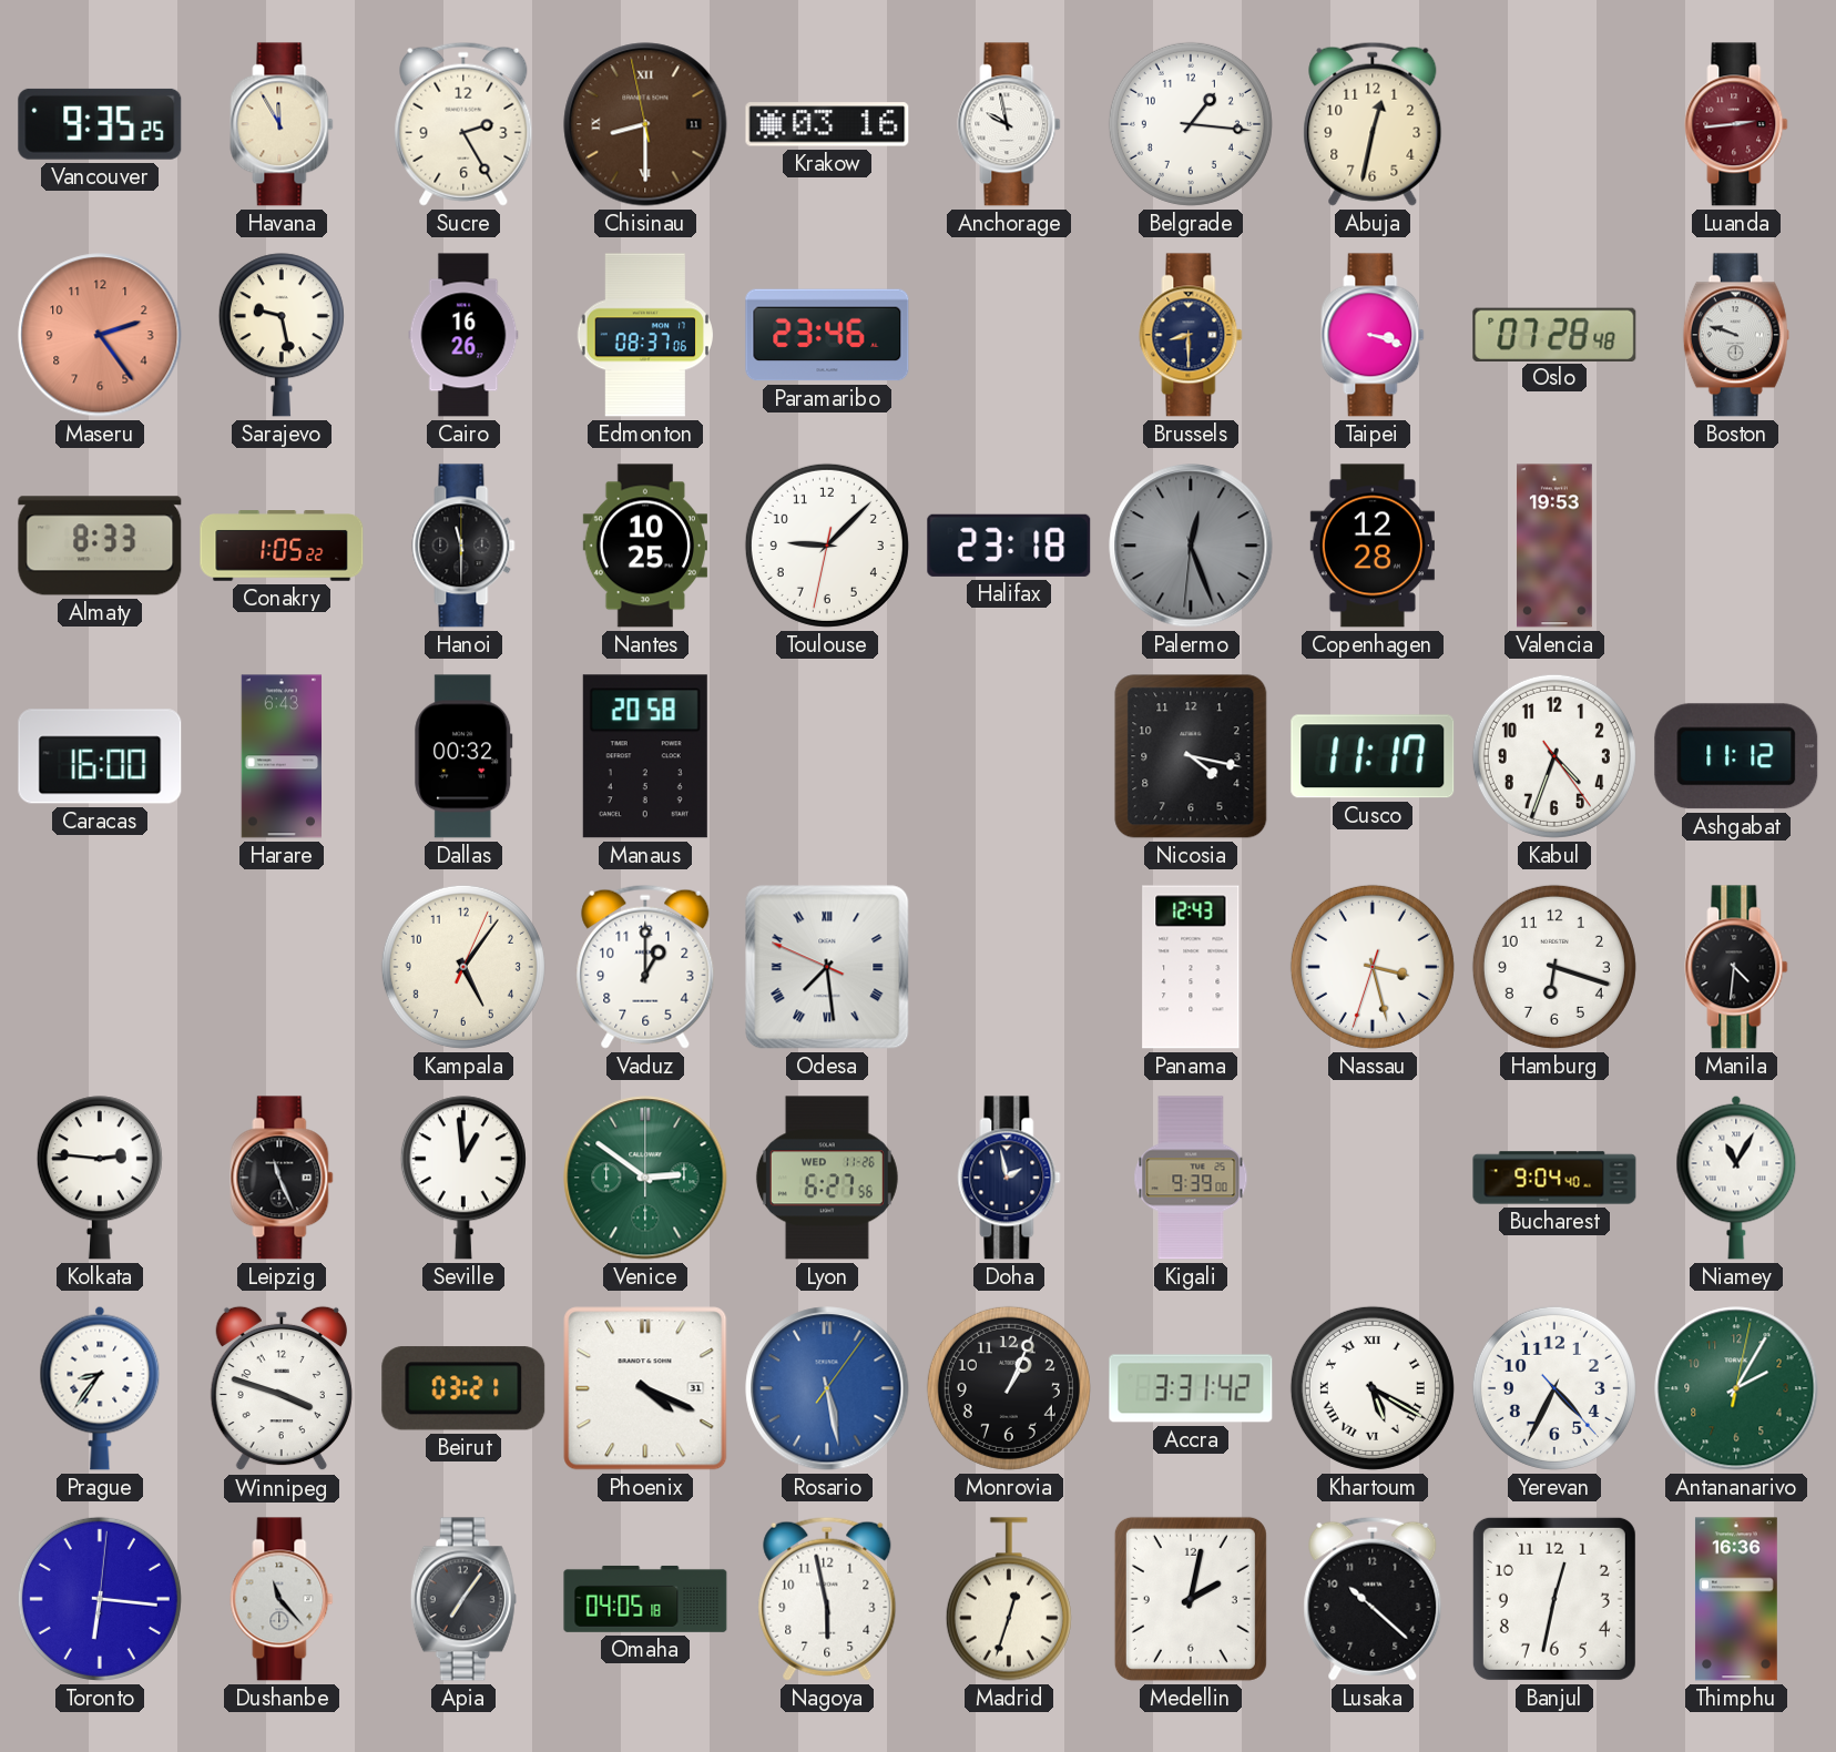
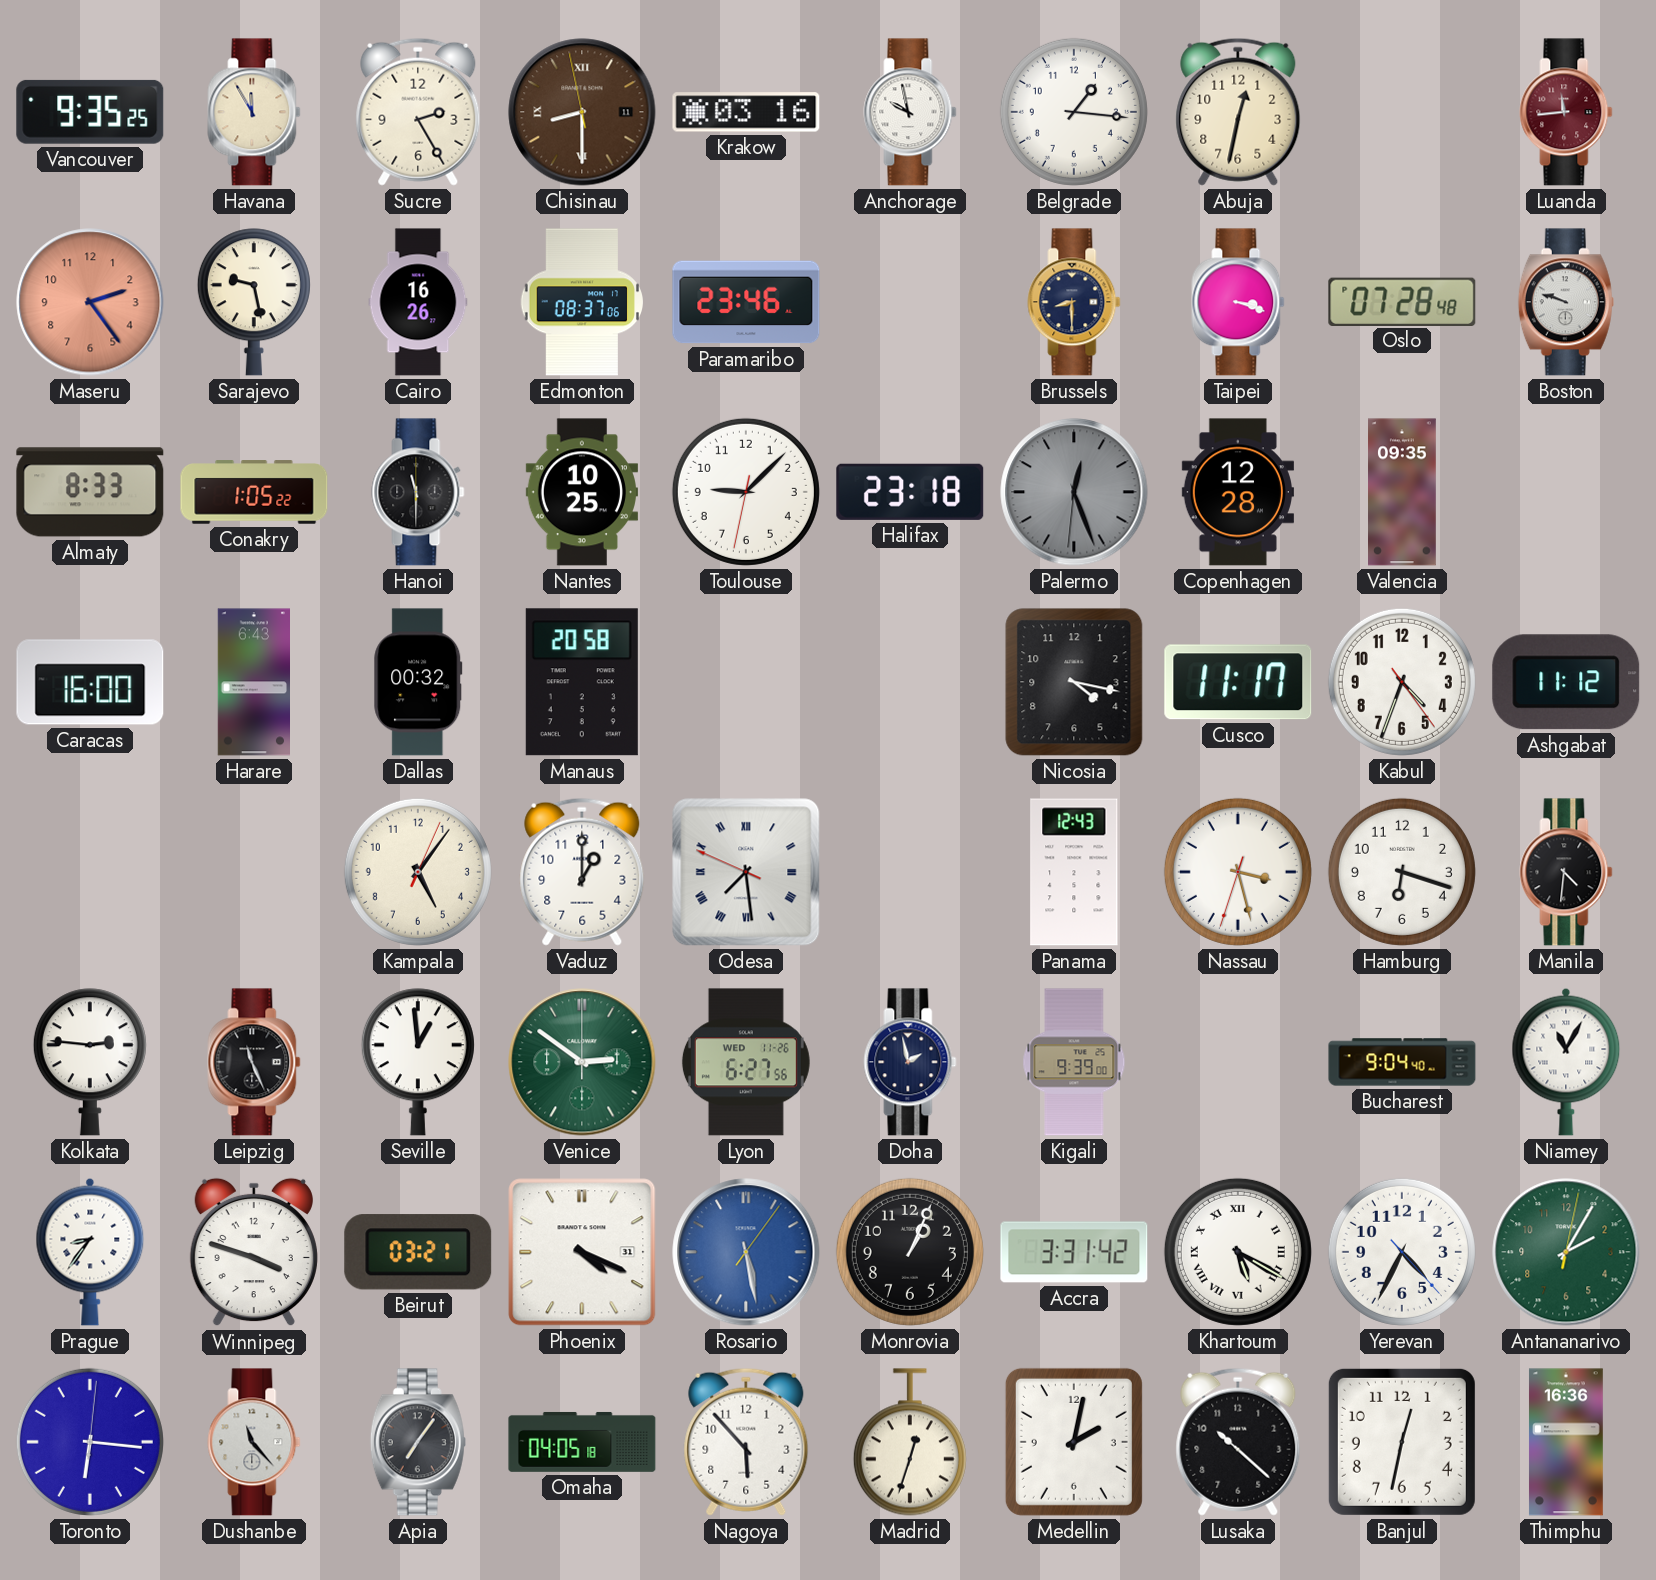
Luanda: 2:44 -> 11:44 (1566, 112)
Valencia: 19:53 -> 09:35 (1403, 492)
Nagoya: 5:58 -> 5:53 (746, 1442)
